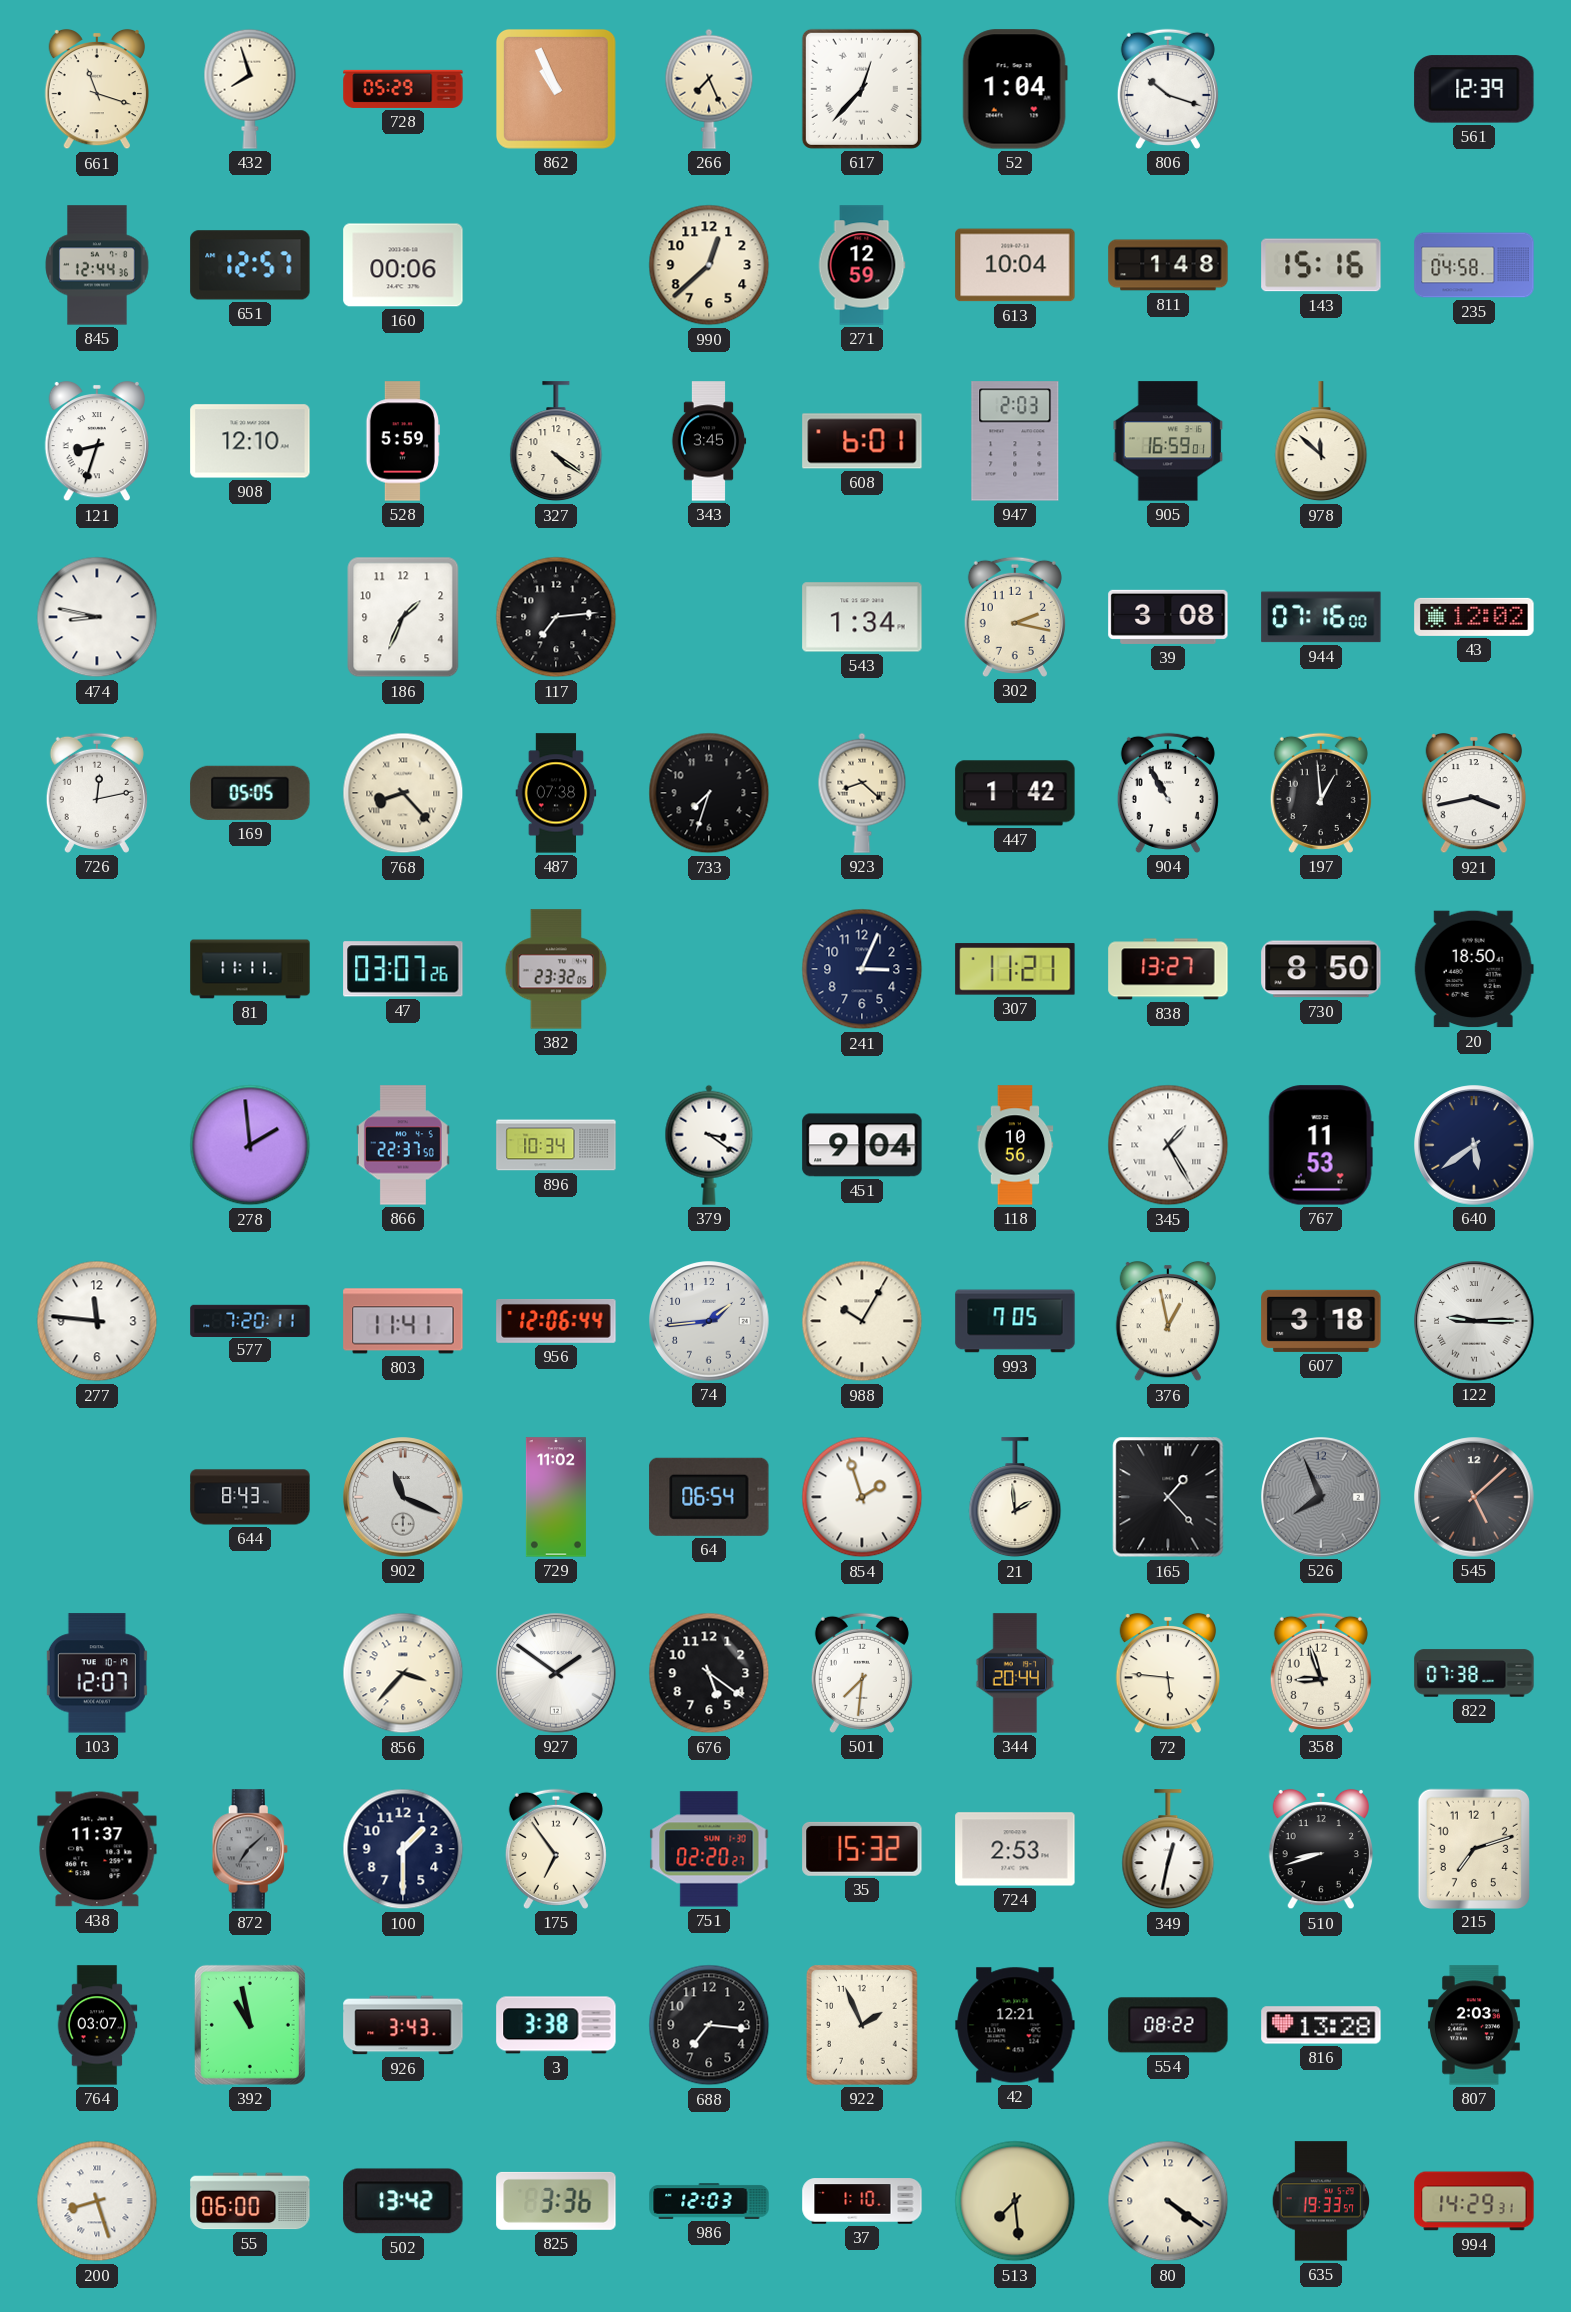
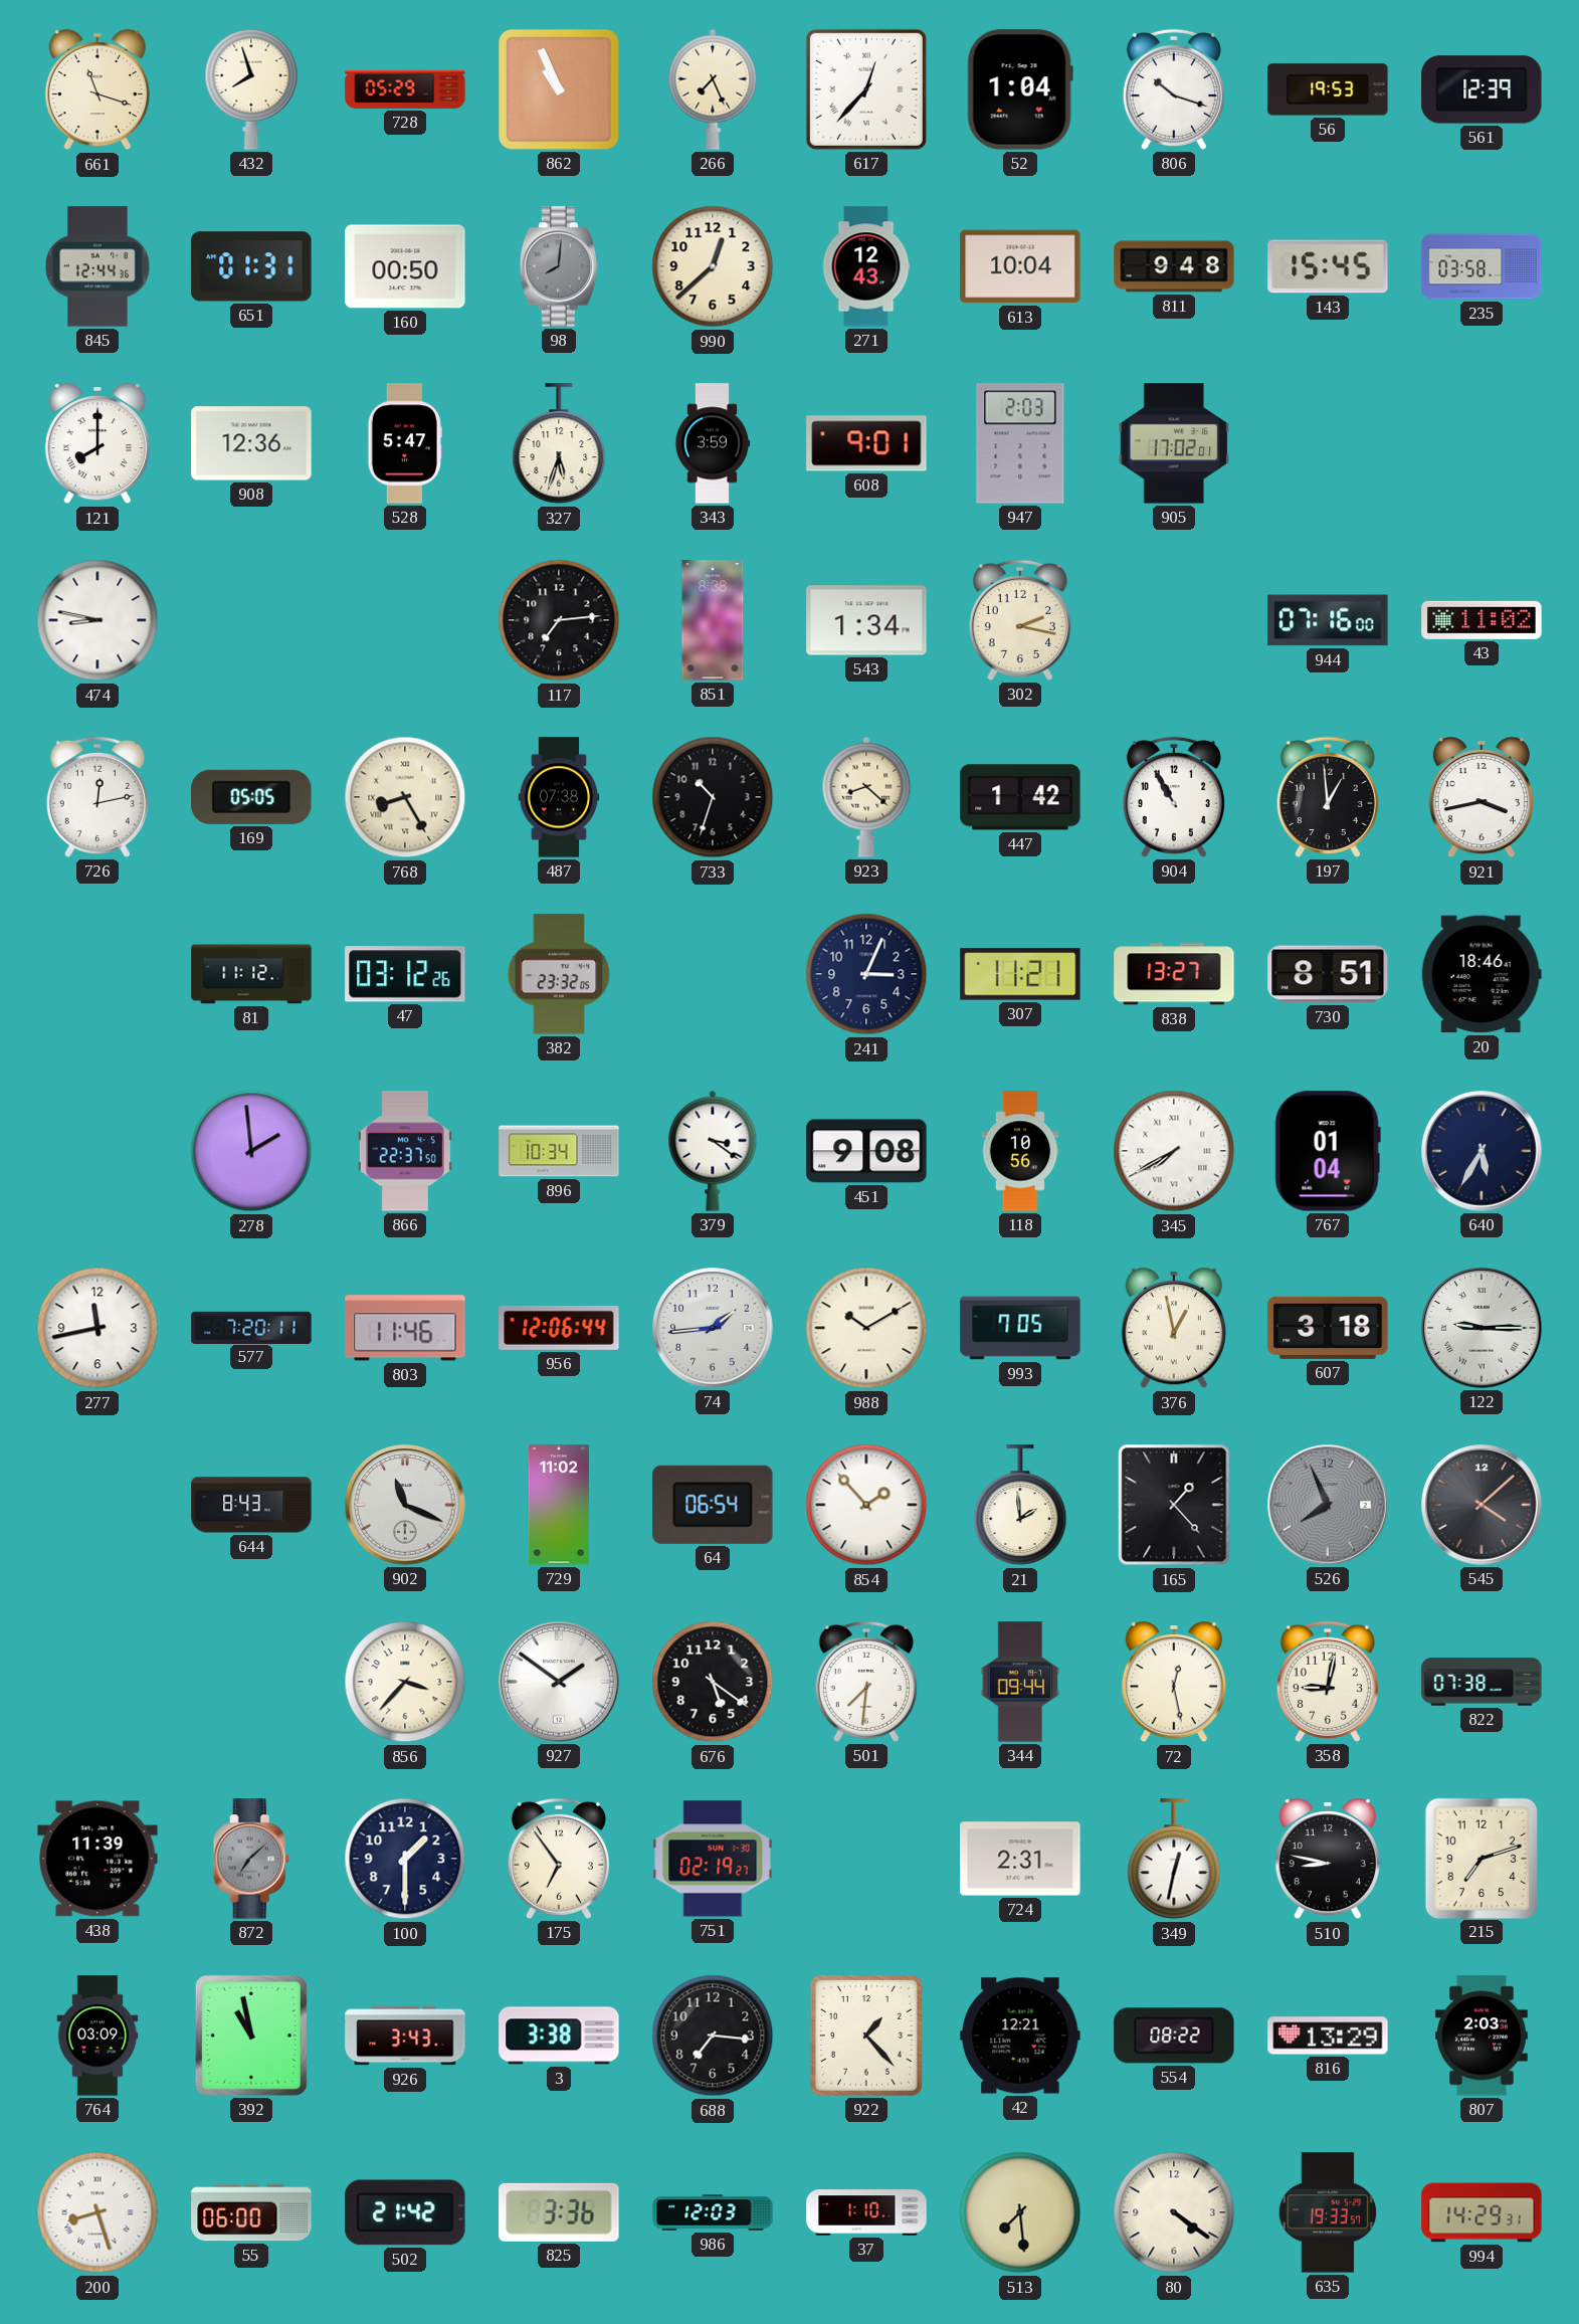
56: none -> 19:53 (1328, 89)
651: 12:57 -> 01:31 (251, 266)
160: 00:06 -> 00:50 (405, 266)
98: none -> 8:01 (559, 266)
271: 12:59 -> 12:43 (866, 266)
811: 1:48 -> 9:48 (1174, 266)
143: 15:16 -> 15:45 (1328, 266)
235: 04:58 -> 03:58 (1482, 266)
121: 8:33 -> 8:00 (96, 443)
908: 12:10 -> 12:36 (251, 443)
528: 5:59 -> 5:47 (404, 443)
327: 4:21 -> 5:33 (559, 444)
343: 3:45 -> 3:59 (713, 443)
608: 6:01 -> 9:01 (866, 443)
905: 16:59 -> 17:02 (1174, 443)
978: 11:52 -> none (1321, 442)
186: 1:34 -> none (403, 617)
851: none -> 8:38 (713, 620)
39: 3:08 -> none (1168, 617)
43: 12:02 -> 11:02 (1482, 620)
768: 8:23 -> 8:25 (405, 797)
733: 7:33 -> 10:33 (713, 797)
81: 11:11 -> 11:12 (251, 974)
47: 03:07 -> 03:12 (405, 974)
730: 8:50 -> 8:51 (1328, 974)
20: 18:50 -> 18:46 (1482, 974)
451: 9:04 -> 9:08 (866, 1151)
345: 1:25 -> 7:40 (1174, 1151)
767: 11:53 -> 01:04 (1328, 1151)
640: 5:39 -> 5:35 (1482, 1151)
277: 11:46 -> 11:43 (97, 1328)
803: 11:41 -> 11:46 (405, 1328)
988: 10:05 -> 10:10 (866, 1328)
854: 1:57 -> 1:53 (866, 1505)
545: 5:08 -> 4:08 (1482, 1505)
103: 12:07 -> none (97, 1673)
344: 20:44 -> 09:44 (1020, 1682)
72: 5:46 -> 12:28 (1173, 1682)
358: 8:57 -> 9:02 (1328, 1682)
438: 11:37 -> 11:39 (97, 1859)
751: 02:20 -> 02:19 (713, 1859)
35: 15:32 -> none (862, 1849)
724: 2:53 -> 2:31 (1020, 1859)
510: 8:42 -> 8:47 (1327, 1859)
764: 03:07 -> 03:09 (97, 2036)
922: 1:56 -> 1:23 (866, 2036)
816: 13:28 -> 13:29 (1328, 2036)
502: 13:42 -> 21:42 (405, 2212)
